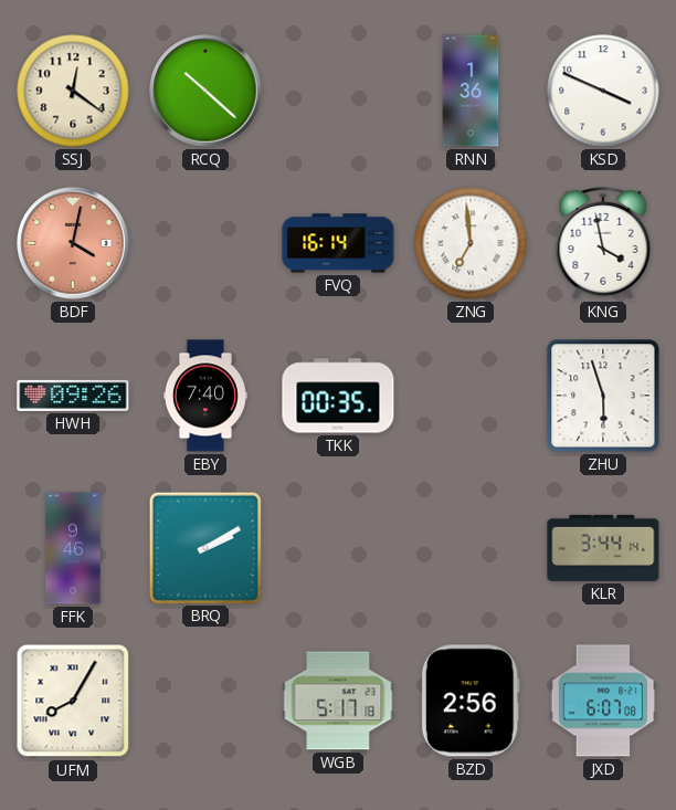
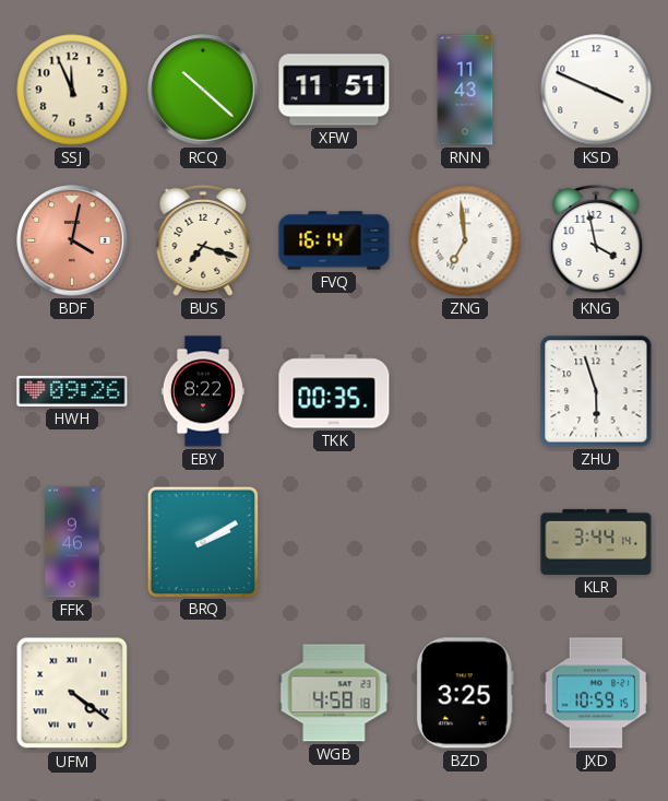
SSJ: 12:21 -> 11:56 (72, 90)
XFW: none -> 11:51 (334, 90)
RNN: 1:36 -> 11:43 (465, 90)
BUS: none -> 7:18 (203, 240)
EBY: 7:40 -> 8:22 (203, 391)
UFM: 8:05 -> 4:21 (72, 693)
WGB: 5:17 -> 4:58 (334, 693)
BZD: 2:56 -> 3:25 (465, 693)
JXD: 6:07 -> 10:59 (596, 693)
